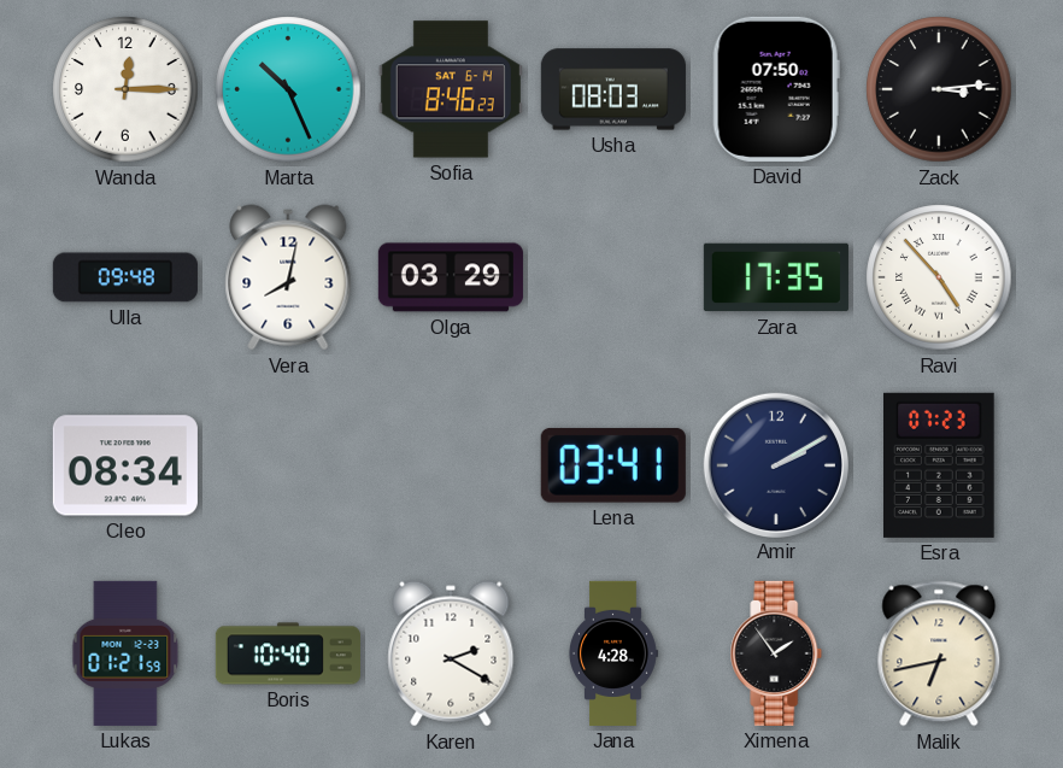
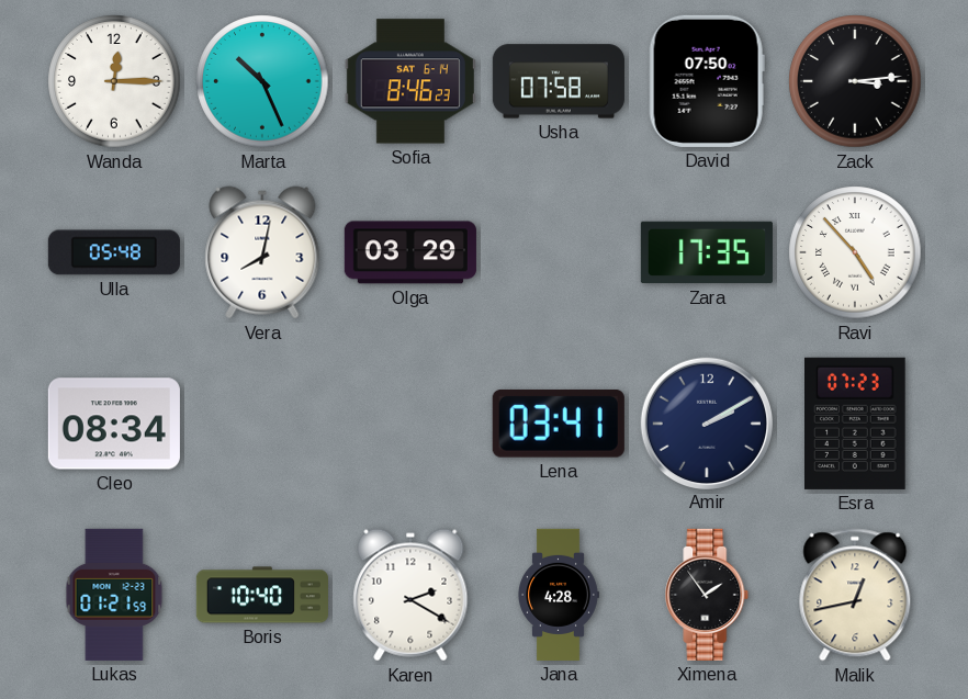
Usha: 08:03 -> 07:58 (559, 81)
Ulla: 09:48 -> 05:48 (114, 252)
Malik: 6:43 -> 12:43 (855, 595)
